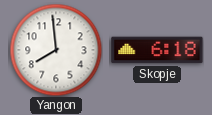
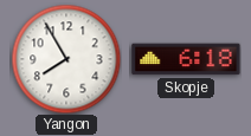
Yangon: 7:59 -> 7:55 (66, 59)
